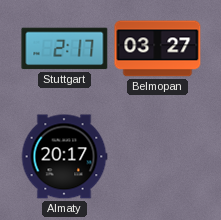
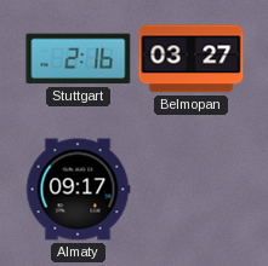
Stuttgart: 2:17 -> 2:16 (79, 59)
Almaty: 20:17 -> 09:17 (78, 190)
